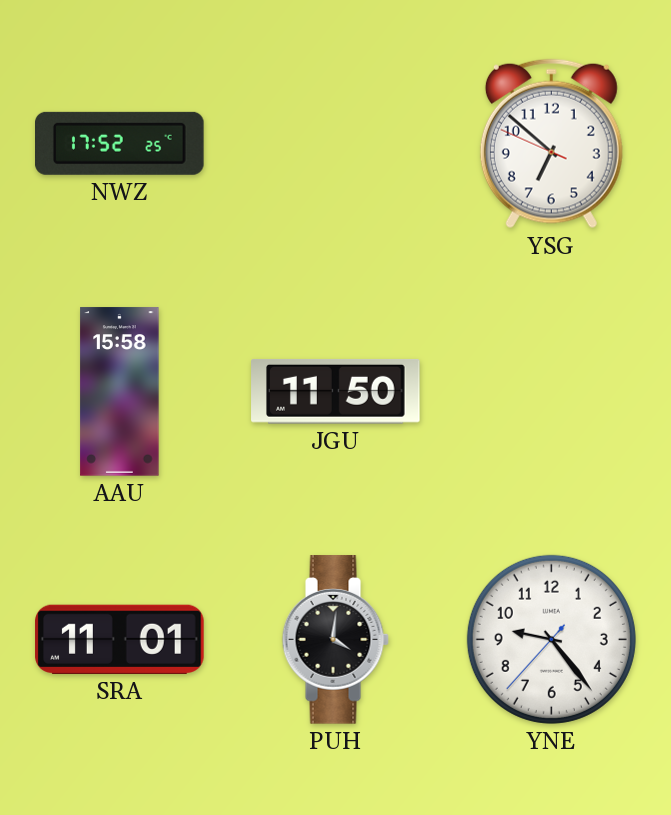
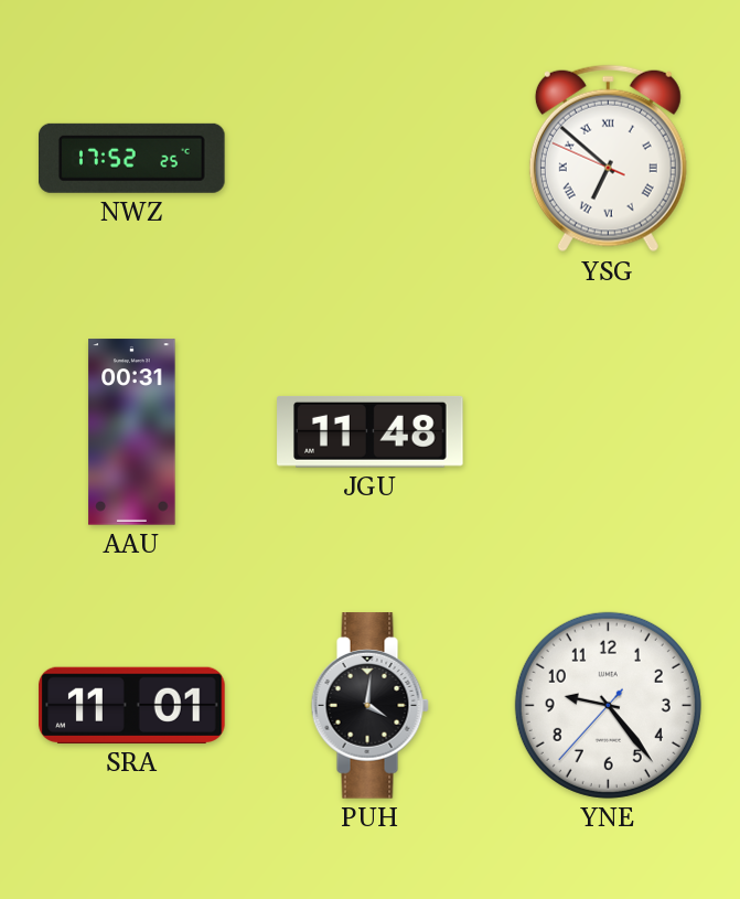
YSG numerals: Arabic -> Roman (608, 159)
AAU: 15:58 -> 00:31 (132, 432)
JGU: 11:50 -> 11:48 (371, 431)
